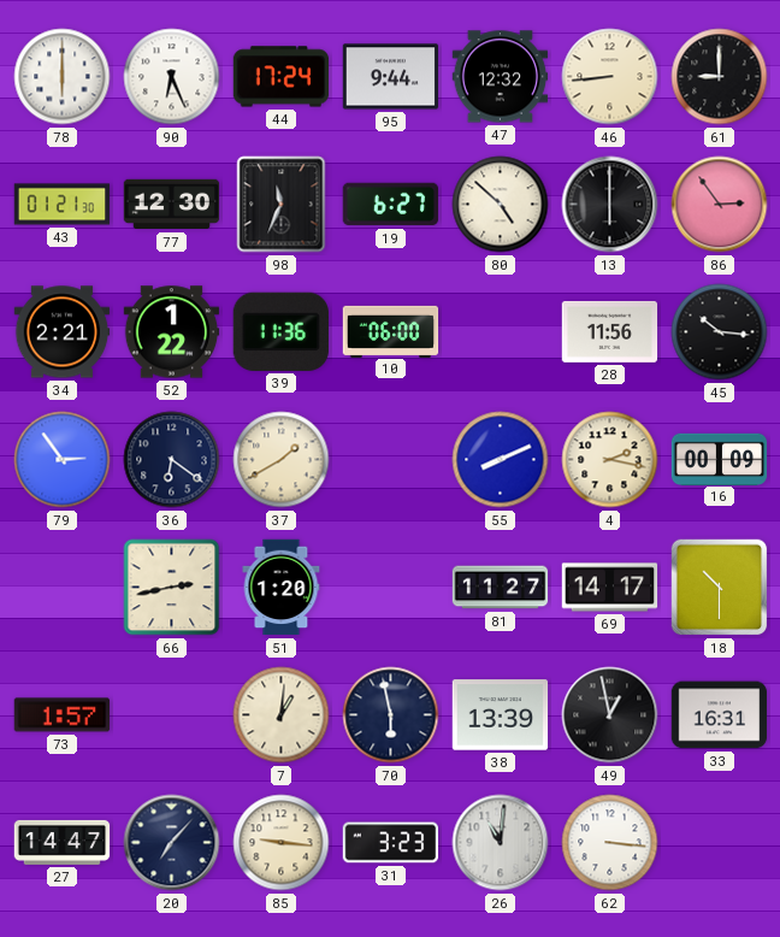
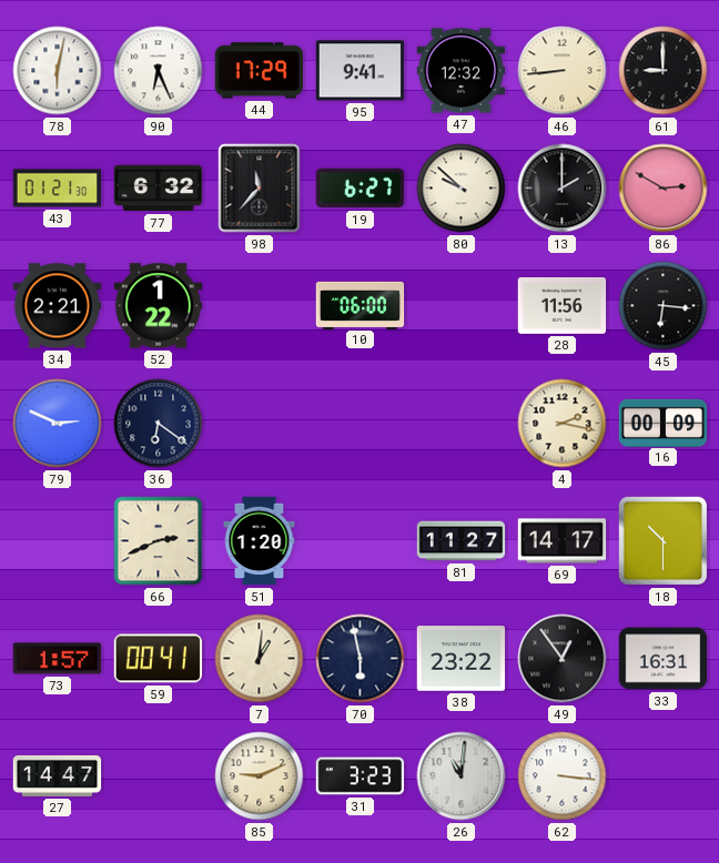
78: 6:00 -> 6:02 (58, 71)
44: 17:24 -> 17:29 (260, 71)
95: 9:44 -> 9:41 (361, 71)
77: 12:30 -> 6:32 (159, 189)
98: 11:34 -> 11:37 (260, 189)
80: 4:52 -> 9:52 (462, 189)
13: 6:00 -> 2:00 (563, 189)
86: 2:54 -> 2:50 (664, 189)
39: 11:36 -> none (280, 331)
45: 10:16 -> 6:16 (664, 306)
79: 2:54 -> 2:49 (58, 424)
37: 1:40 -> none (282, 460)
55: 8:11 -> none (501, 460)
66: 2:43 -> 2:41 (159, 541)
59: none -> 00:41 (158, 659)
38: 13:39 -> 23:22 (462, 659)
49: 12:58 -> 12:54 (563, 659)
20: 7:07 -> none (172, 843)
85: 9:16 -> 9:11 (260, 776)
